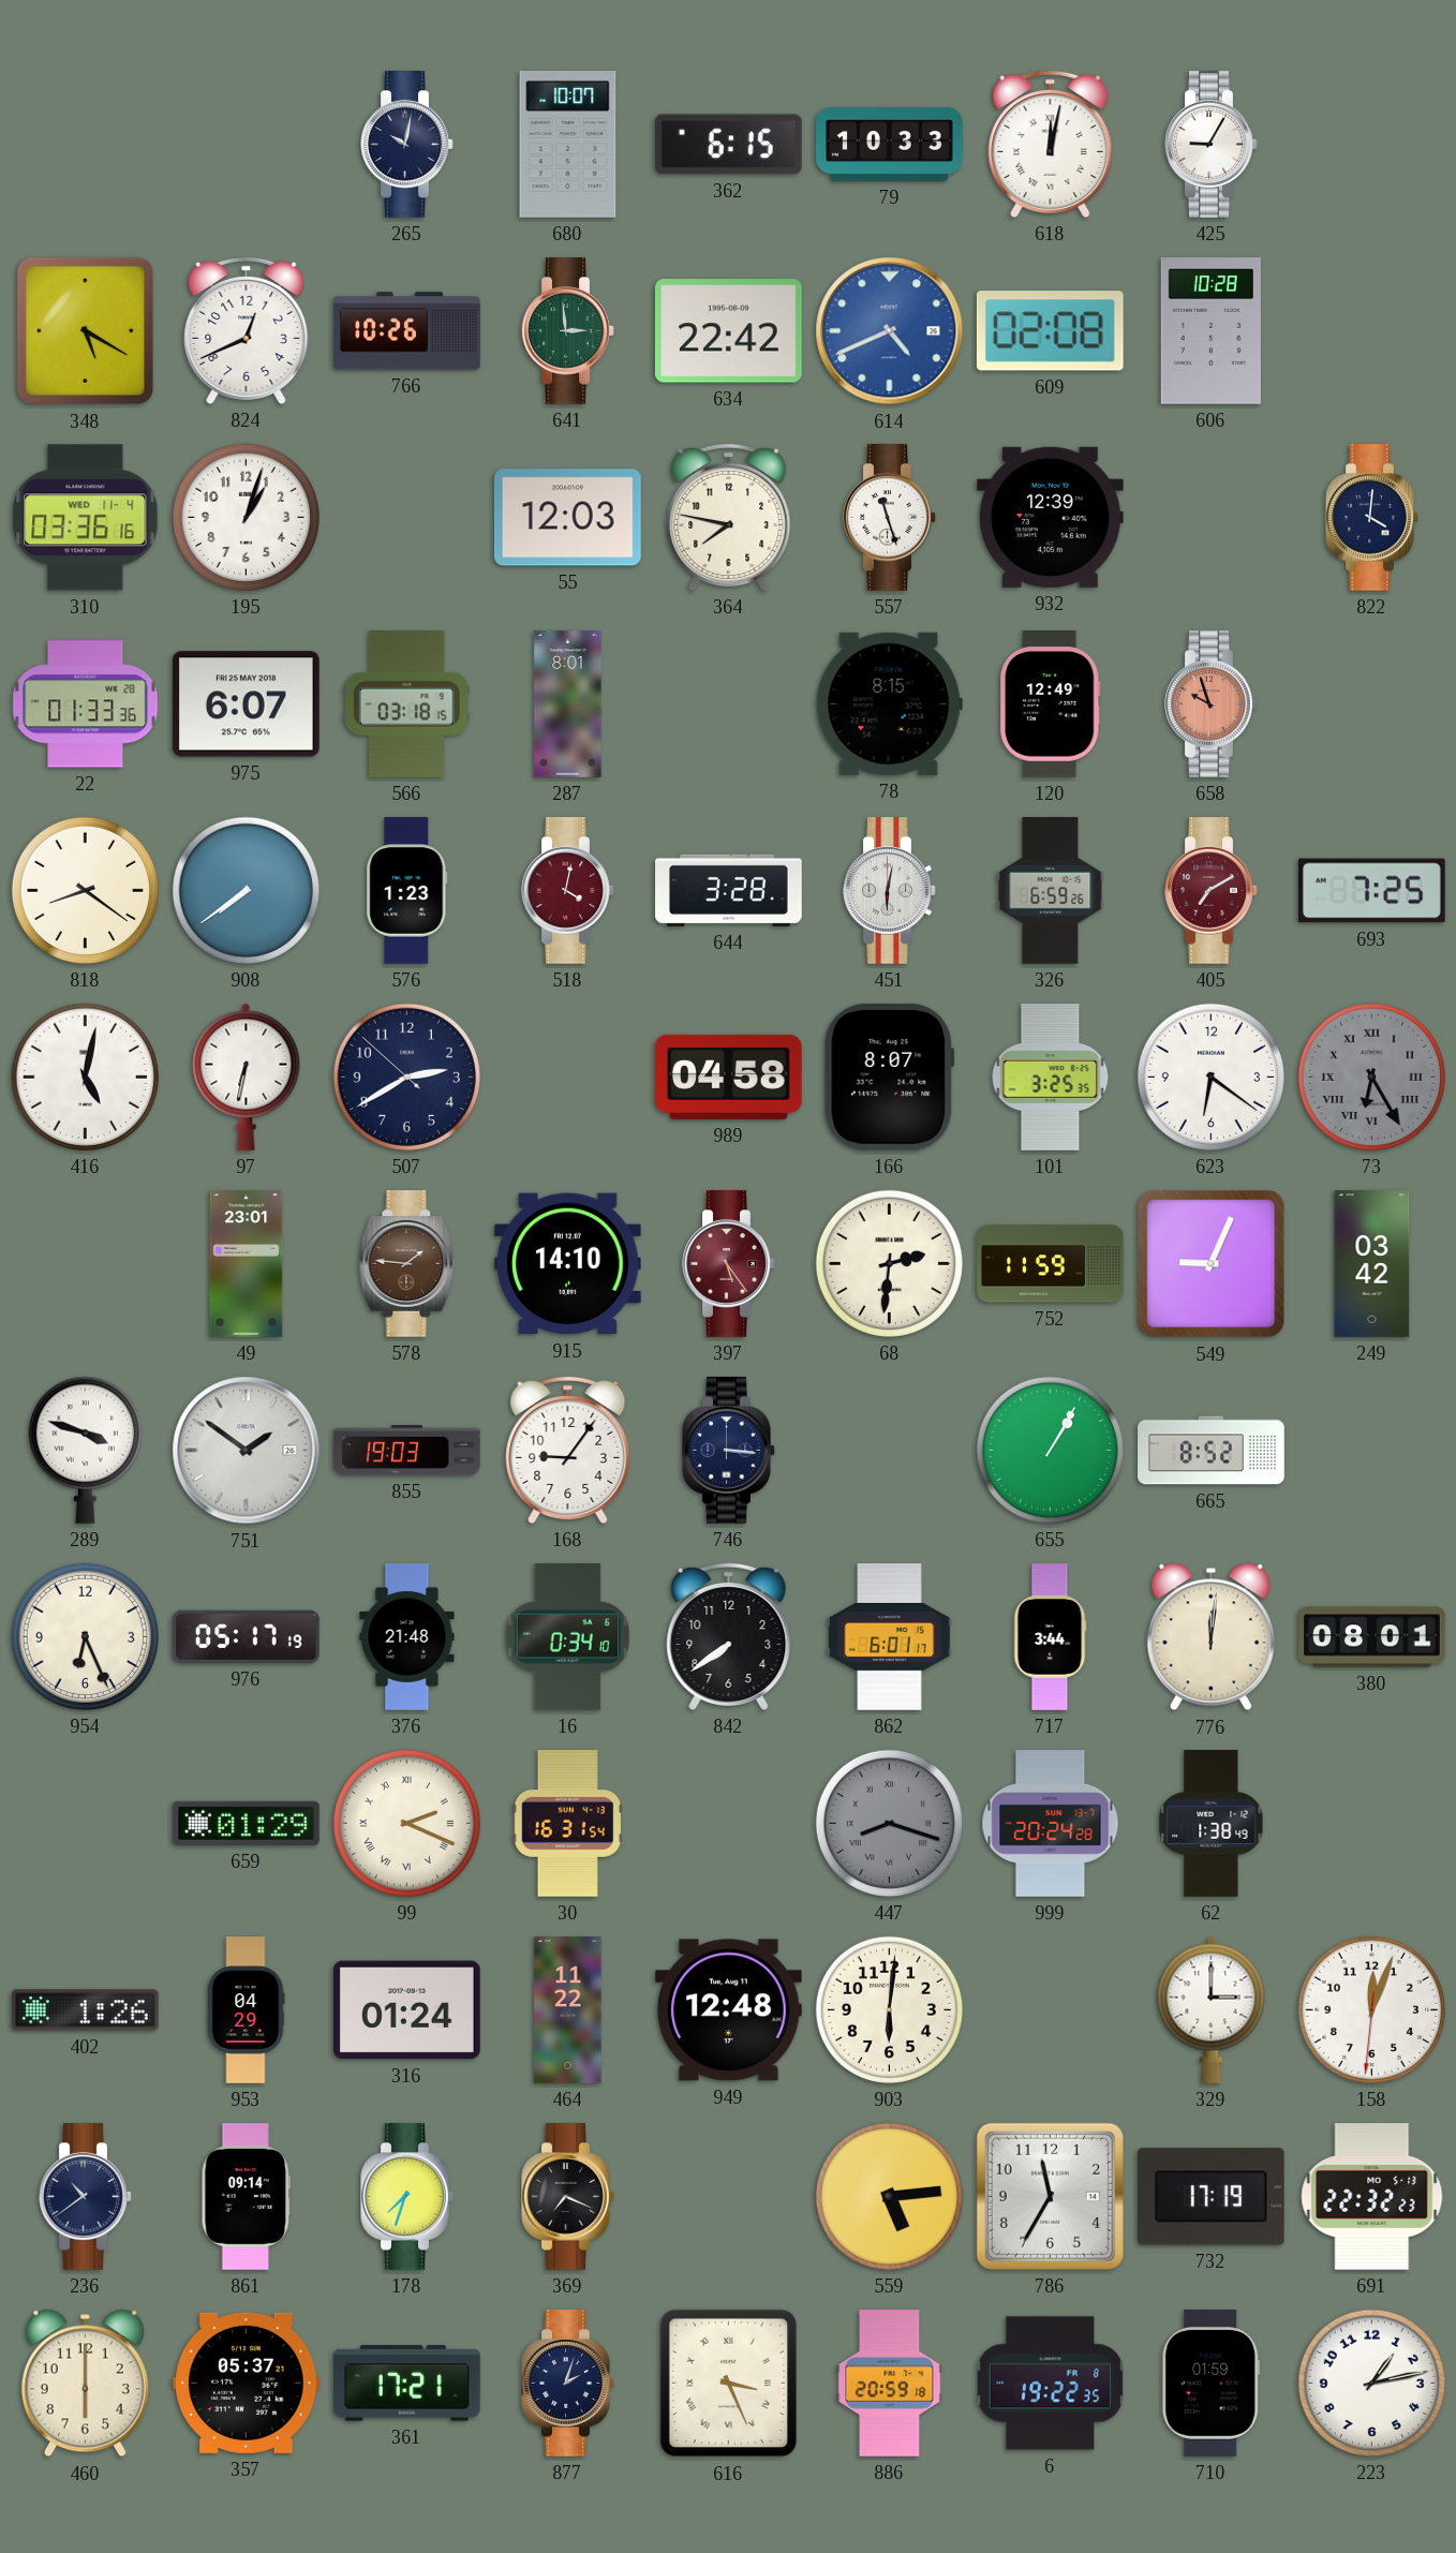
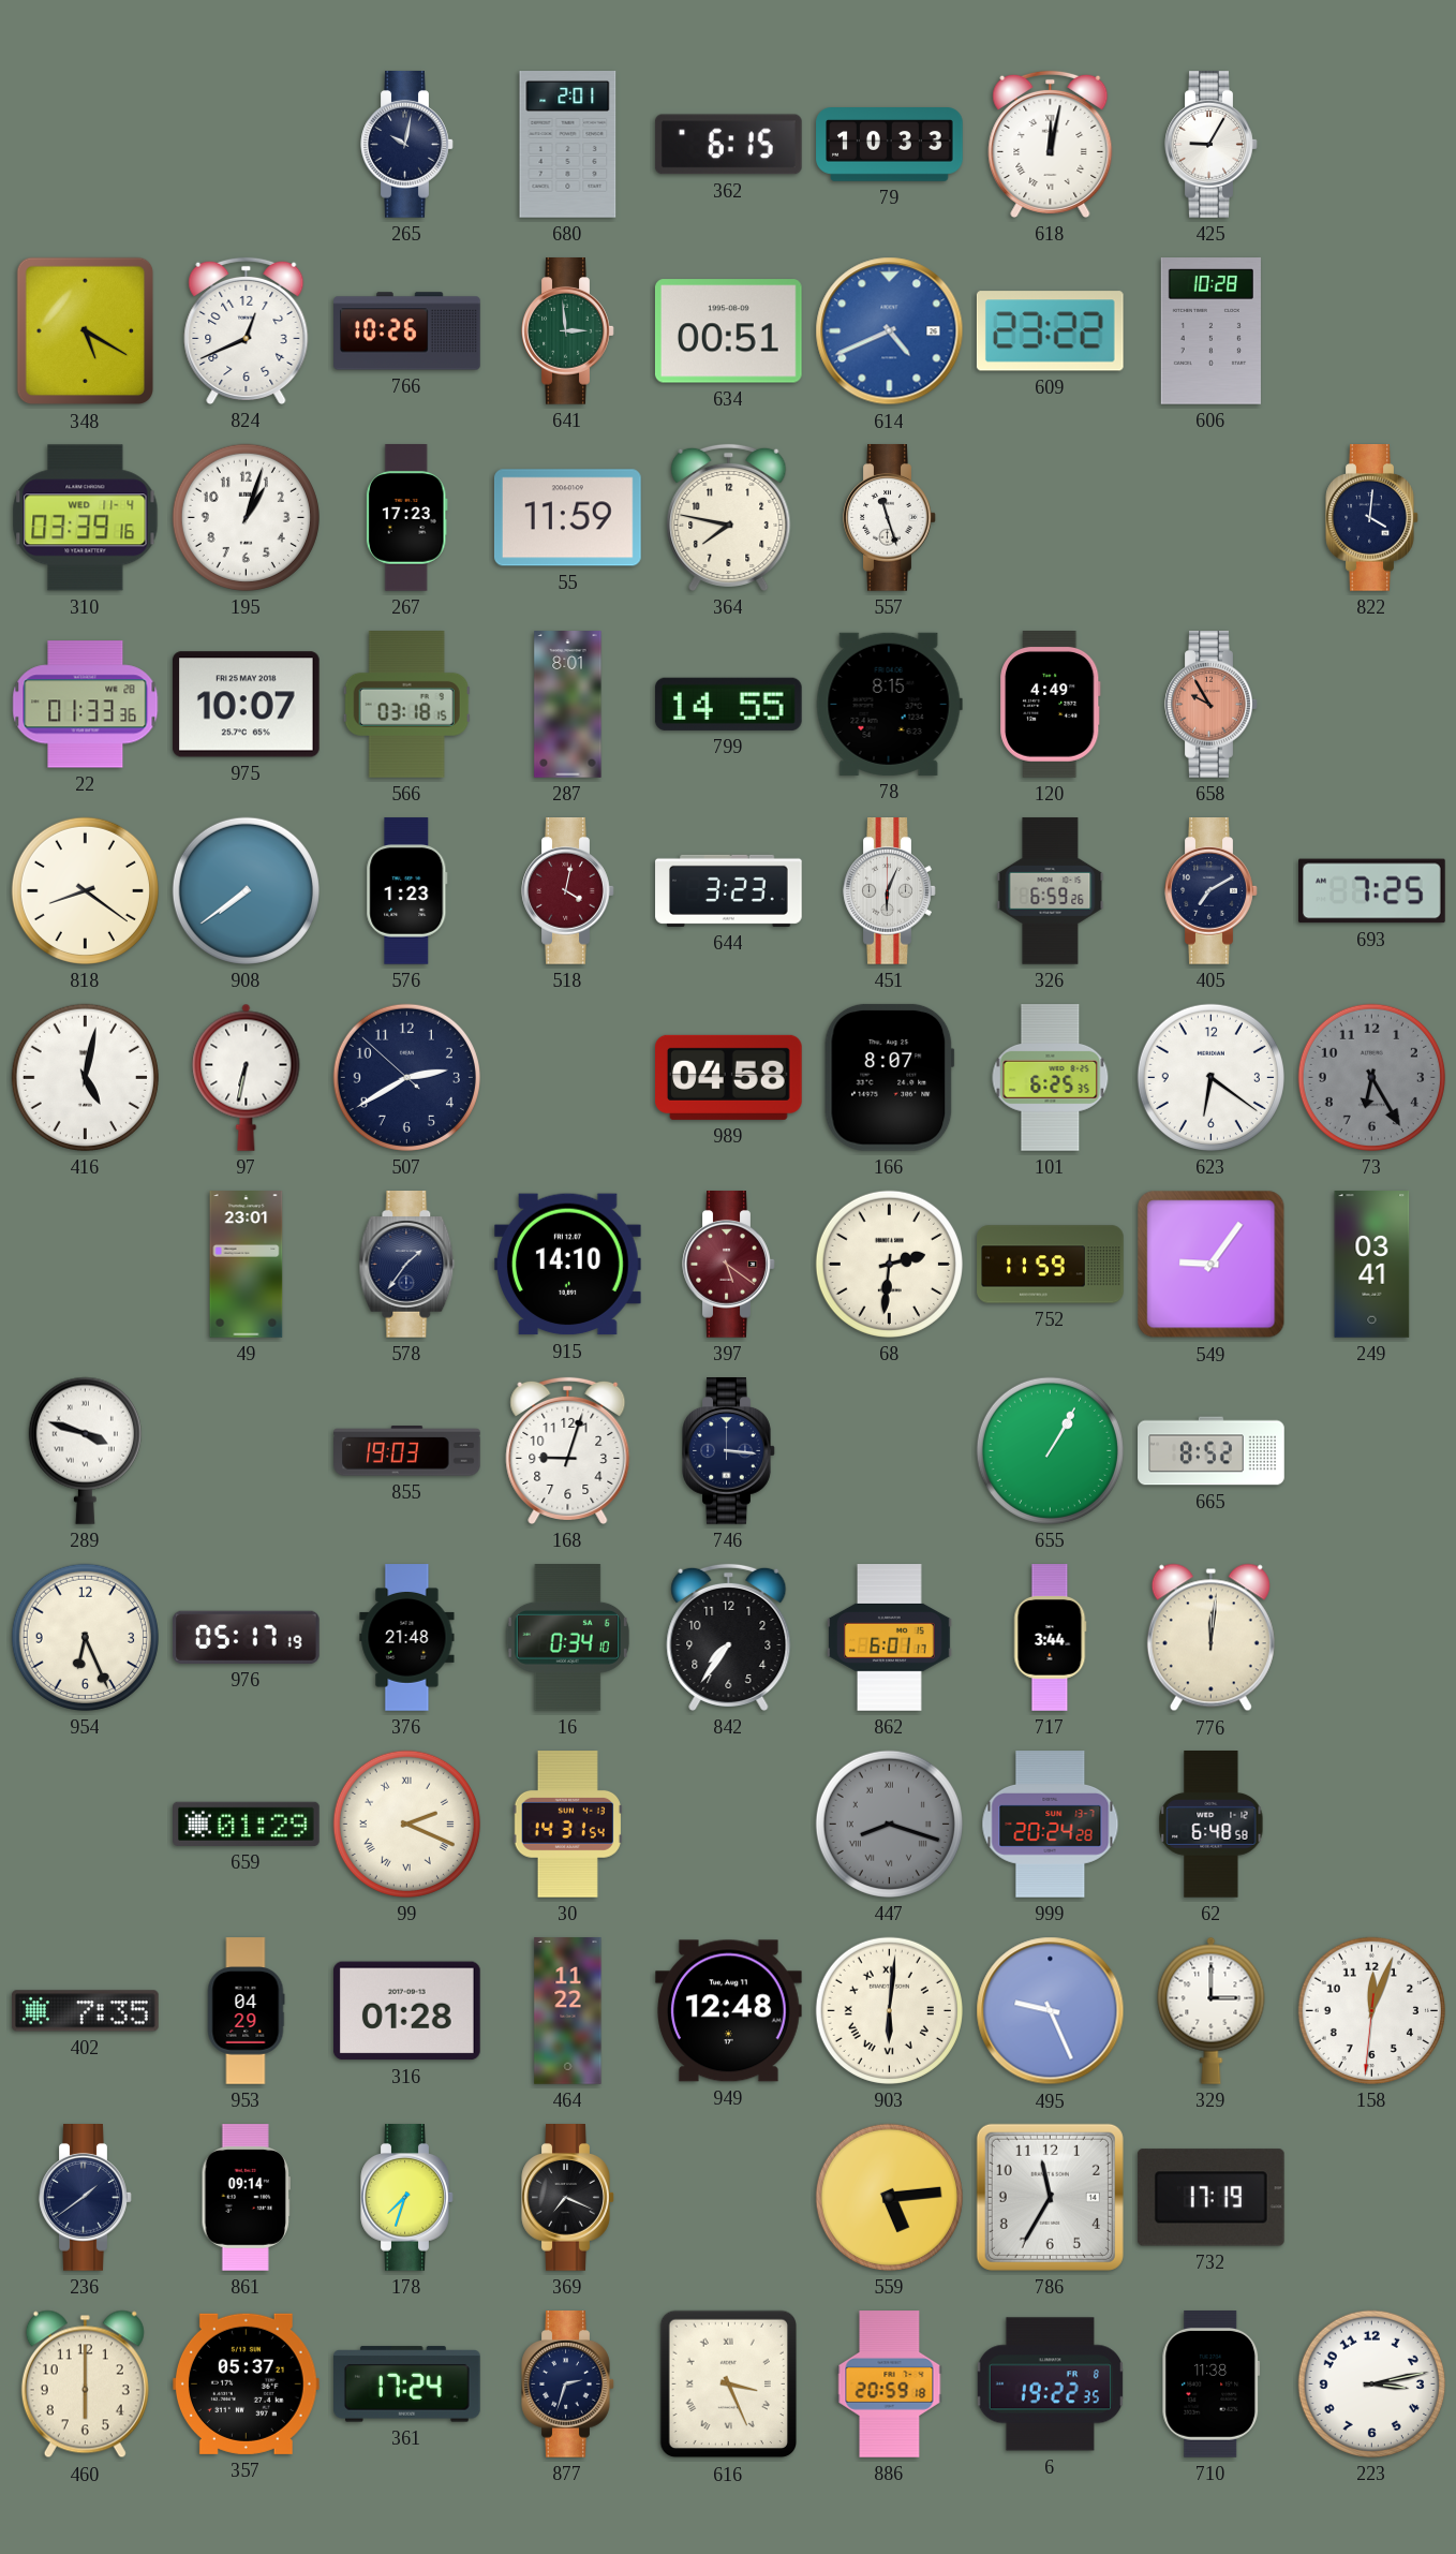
680: 10:07 -> 2:01 (568, 145)
634: 22:42 -> 00:51 (728, 331)
609: 02:08 -> 23:22 (1050, 331)
310: 03:36 -> 03:39 (86, 518)
267: none -> 17:23 (406, 518)
55: 12:03 -> 11:59 (567, 518)
932: 12:39 -> none (1050, 517)
975: 6:07 -> 10:07 (246, 705)
799: none -> 14:55 (728, 704)
120: 12:49 -> 4:49 (1051, 705)
658: 9:57 -> 9:55 (1212, 705)
644: 3:28 -> 3:23 (729, 890)
451: 6:02 -> 6:04 (890, 891)
405 dial: burgundy -> navy (1212, 891)
101: 3:25 -> 6:25 (1051, 1078)
73 numerals: Roman -> Arabic (1371, 1077)
578: 1:46 -> 1:36 (407, 1265)
578 dial: brown -> navy (407, 1265)
397: 5:24 -> 5:21 (729, 1265)
549: 9:04 -> 9:06 (1212, 1265)
249: 03:42 -> 03:41 (1372, 1265)
751: 1:51 -> none (247, 1451)
168: 9:06 -> 9:03 (568, 1450)
842: 7:39 -> 7:36 (729, 1637)
380: 08:01 -> none (1372, 1637)
30: 16:31 -> 14:31 (567, 1825)
62: 1:38 -> 6:48 (1212, 1825)
402: 1:26 -> 7:35 (85, 2011)
316: 01:24 -> 01:28 (406, 2011)
903 numerals: Arabic -> Roman (889, 2010)
495: none -> 9:26 (1051, 2011)
236: 10:39 -> 1:39 (86, 2198)
691: 22:32 -> none (1372, 2197)
361: 17:21 -> 17:24 (407, 2385)
877: 2:03 -> 2:33 (568, 2385)
710: 01:59 -> 11:38 (1212, 2385)
223: 1:13 -> 3:13 (1371, 2383)
